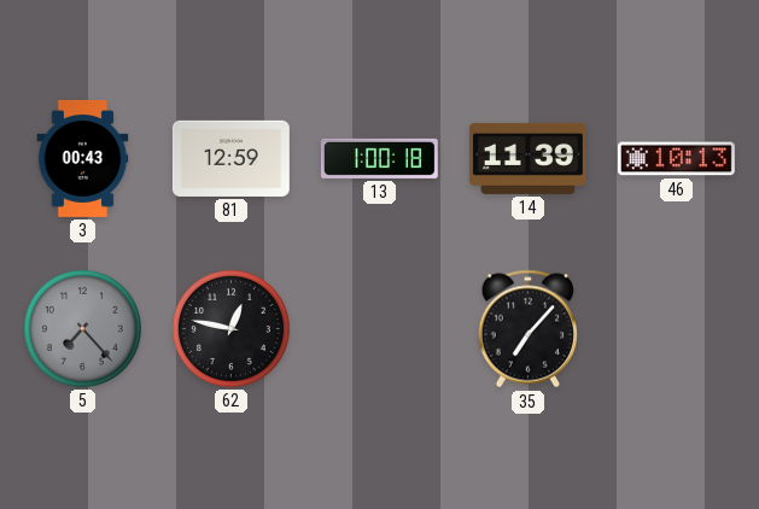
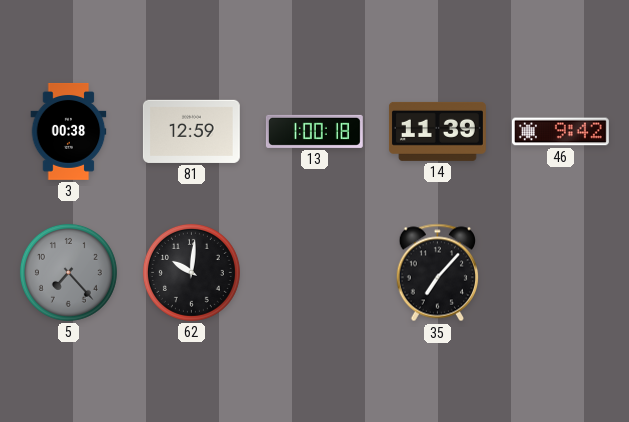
3: 00:43 -> 00:38 (69, 131)
46: 10:13 -> 9:42 (560, 132)
62: 12:47 -> 10:01 (191, 272)
